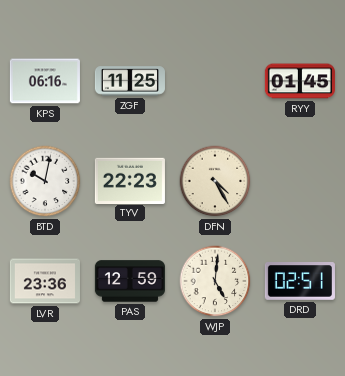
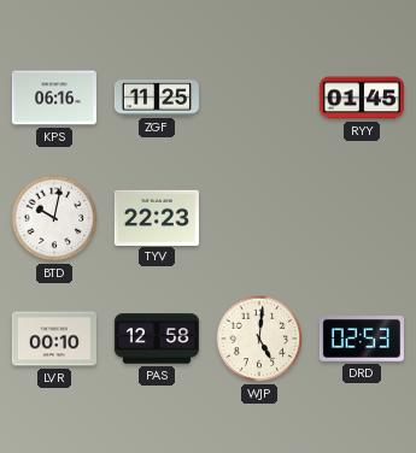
DFN: 4:25 -> none (215, 181)
LVR: 23:36 -> 00:10 (54, 339)
PAS: 12:59 -> 12:58 (157, 339)
DRD: 02:51 -> 02:53 (362, 340)
